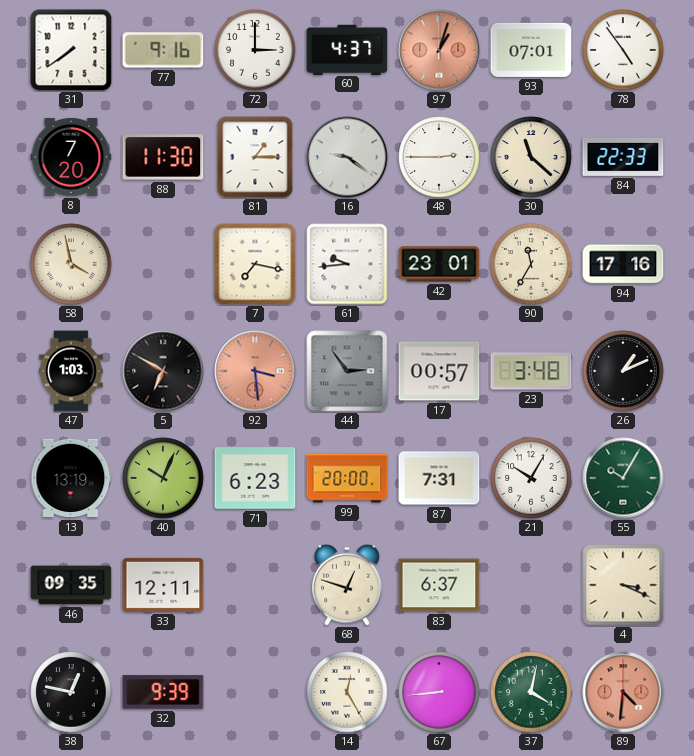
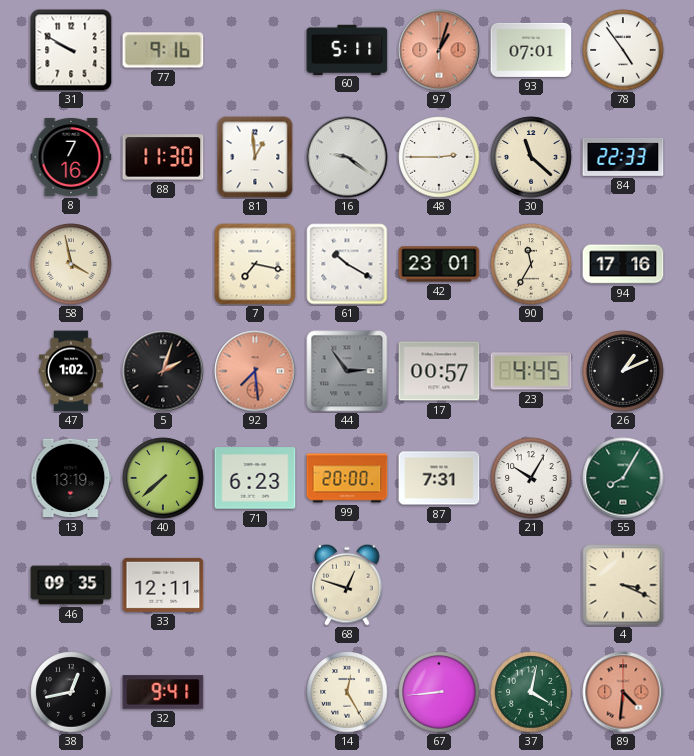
31: 7:39 -> 9:50 (71, 50)
72: 3:00 -> none (255, 50)
60: 4:37 -> 5:11 (347, 49)
8: 7:20 -> 7:16 (71, 157)
81: 1:15 -> 12:59 (255, 157)
61: 9:44 -> 10:20 (347, 264)
47: 1:03 -> 1:02 (71, 371)
5: 6:50 -> 2:03 (163, 371)
92: 3:29 -> 7:29 (255, 371)
23: 3:48 -> 4:45 (531, 371)
40: 10:04 -> 7:38 (163, 478)
55: 10:05 -> 8:05 (623, 478)
83: 6:37 -> none (439, 585)
38: 12:47 -> 12:43 (71, 692)
32: 9:39 -> 9:41 (163, 692)
